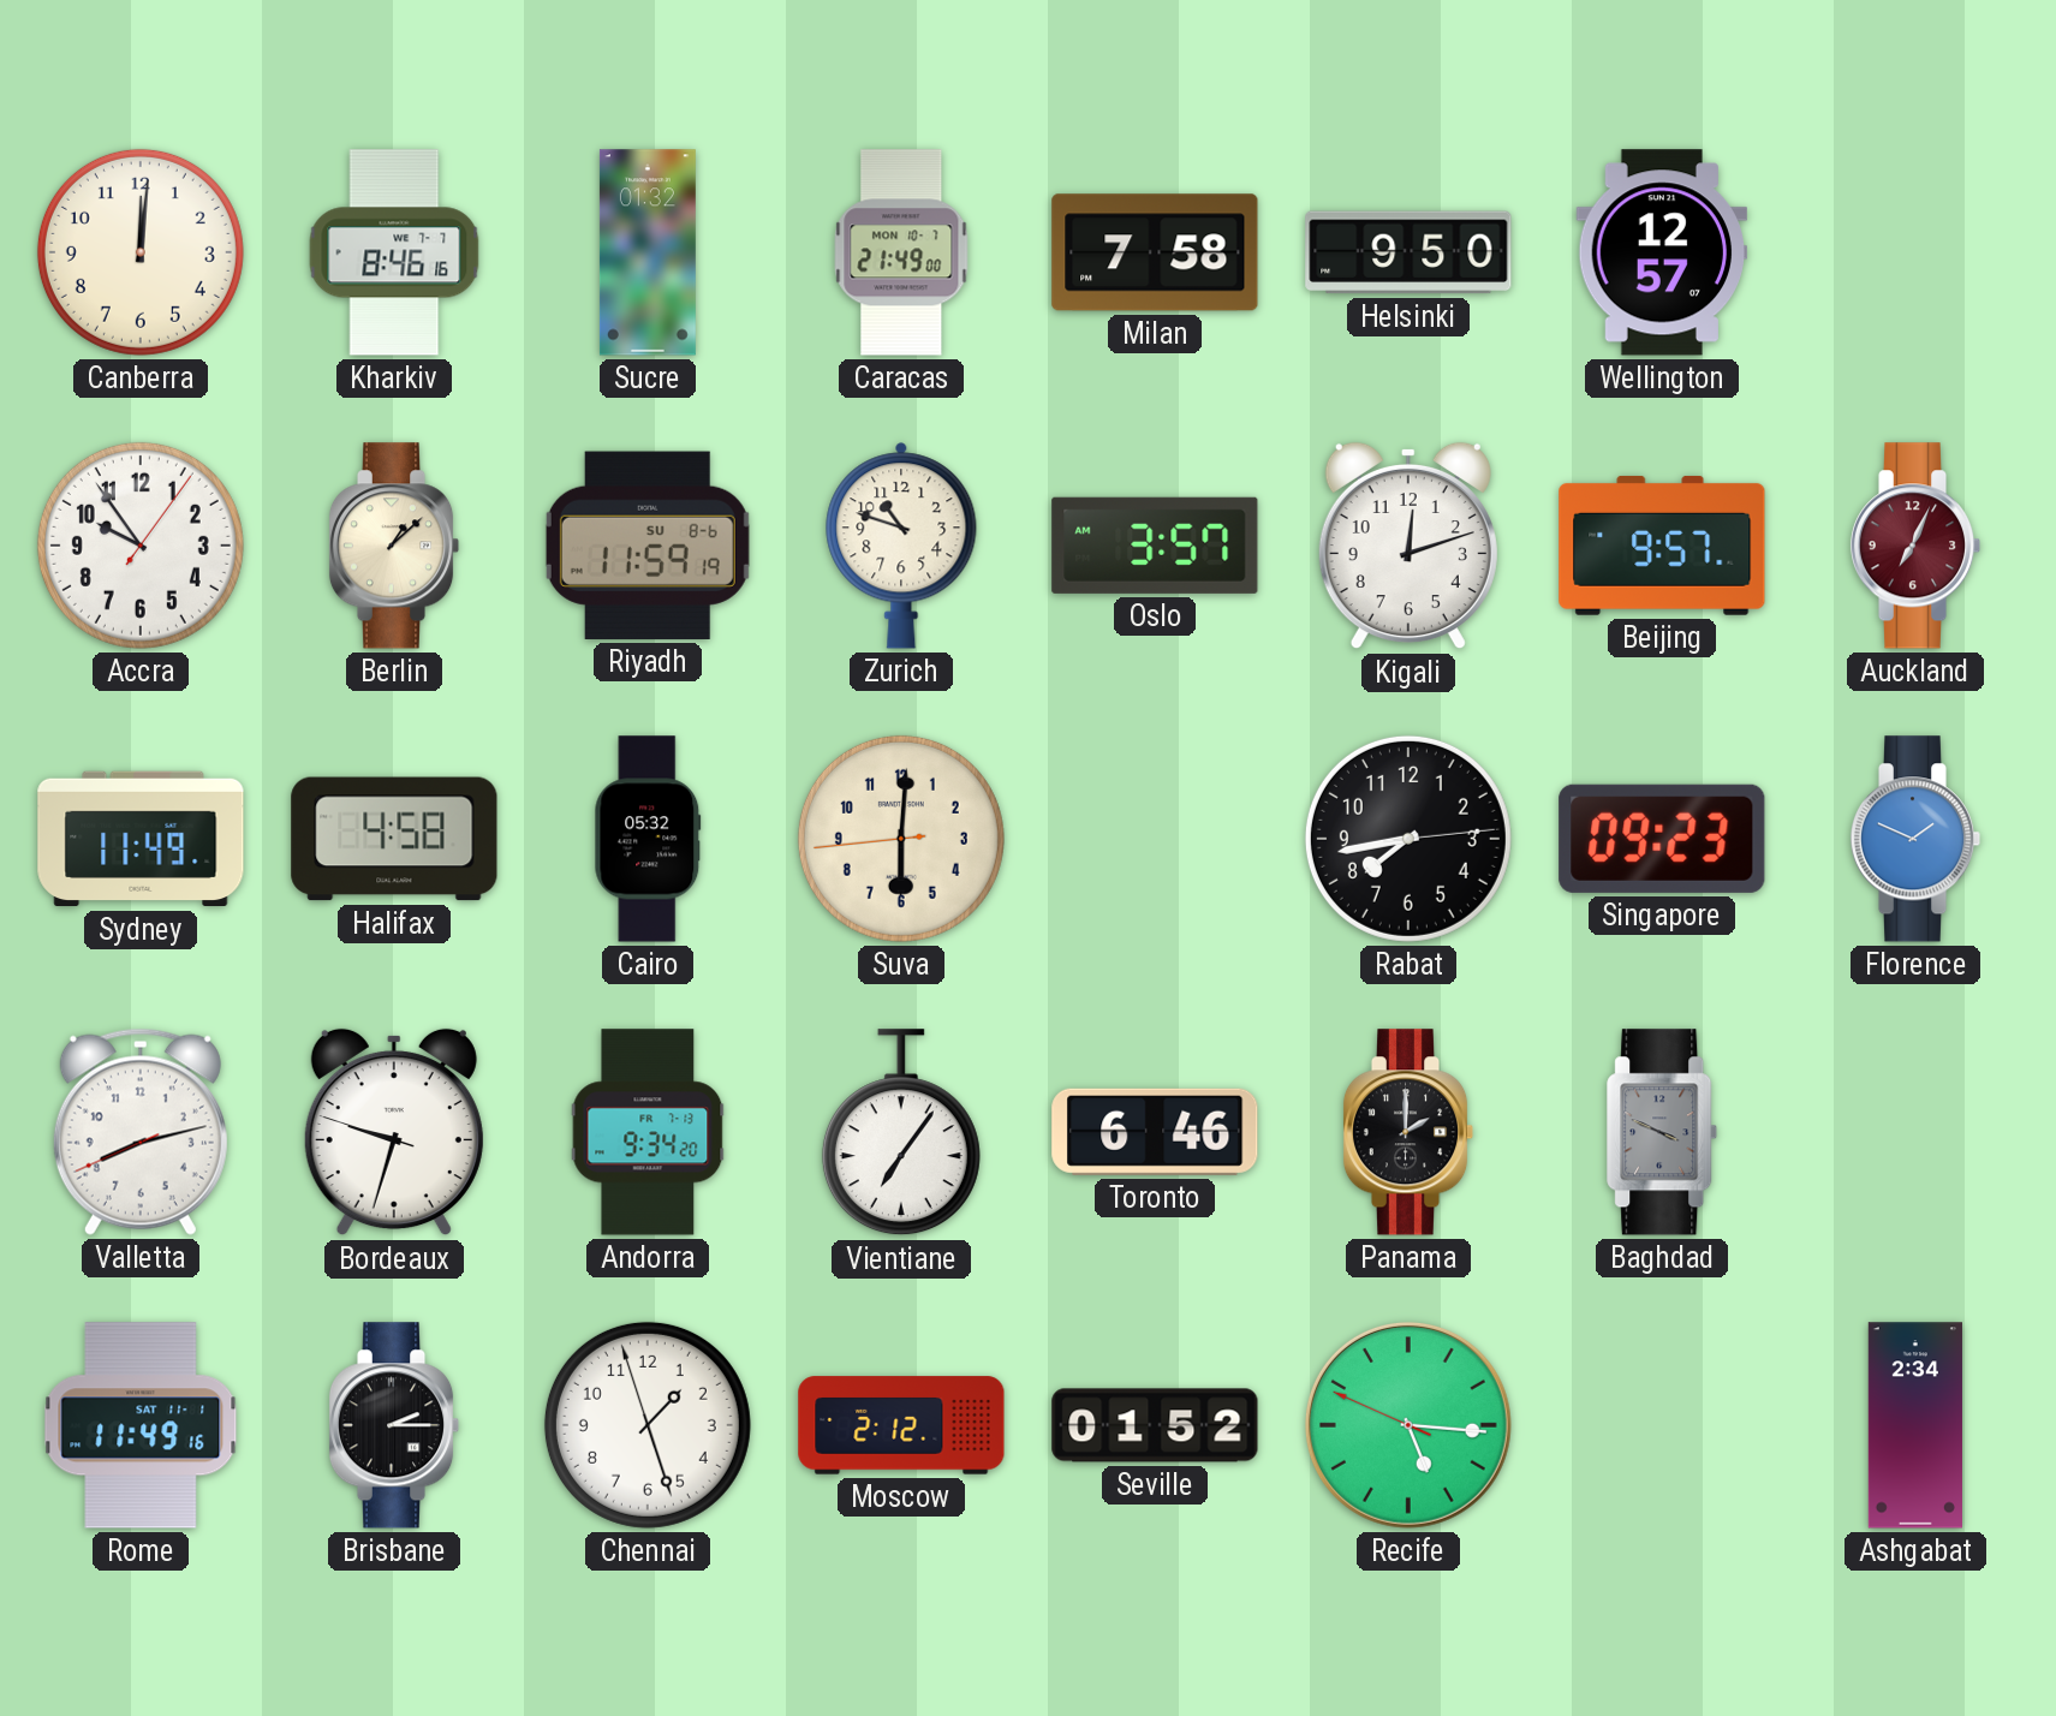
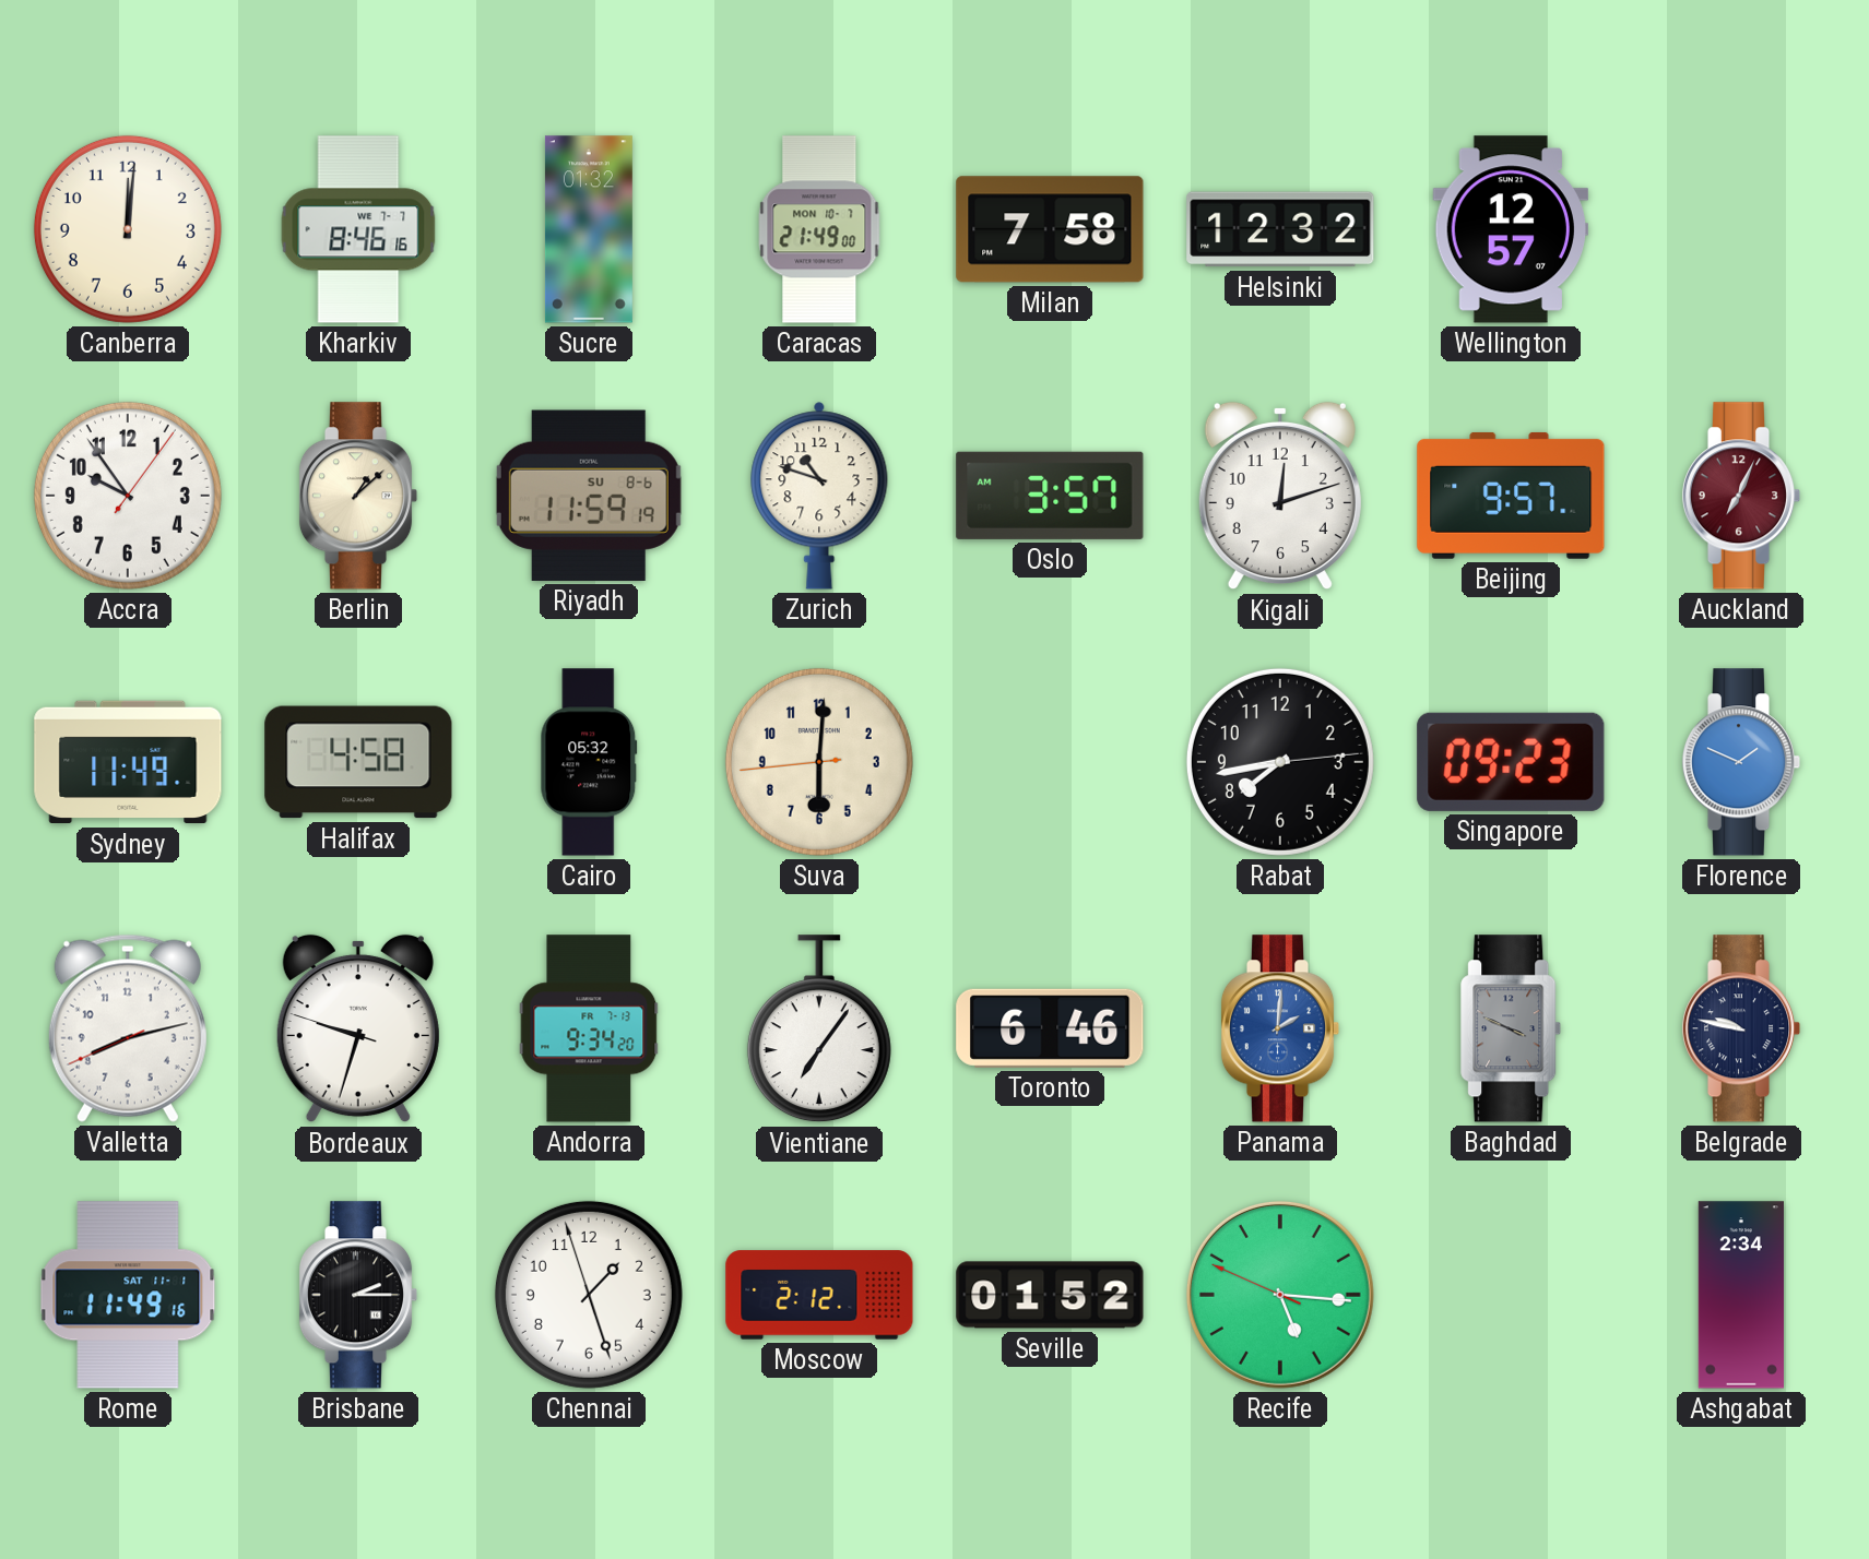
Helsinki: 9:50 -> 12:32 (1280, 229)
Panama: 2:00 -> 2:01 (1280, 1028)
Panama dial: black -> blue (1280, 1028)
Belgrade: none -> 9:47 (1741, 1028)
